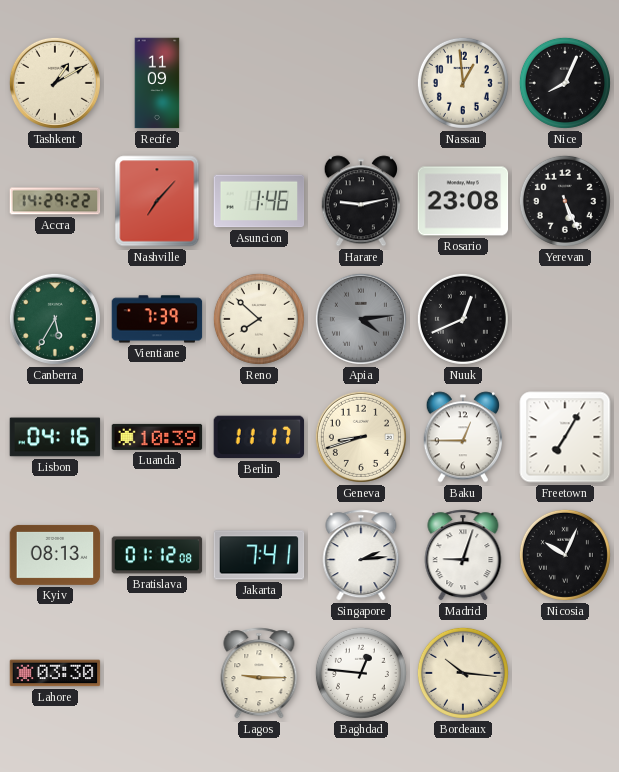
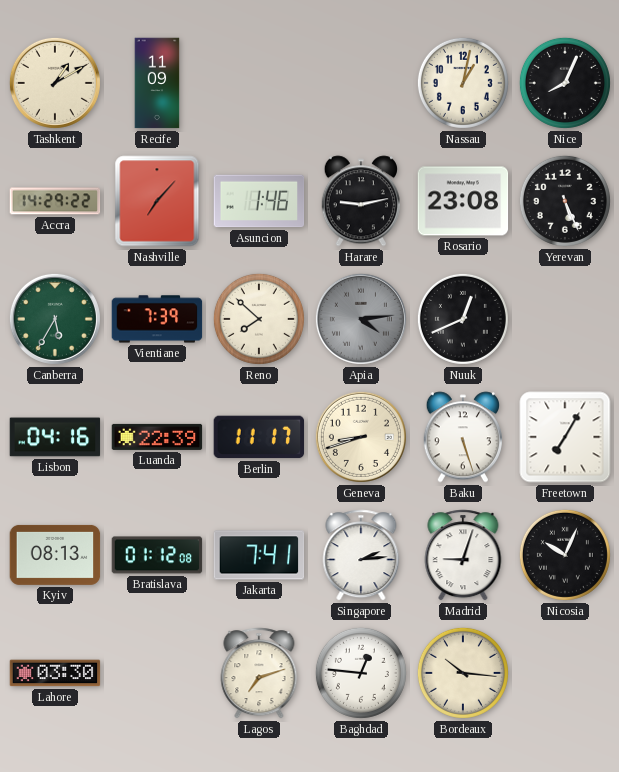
Nassau: 12:59 -> 1:02 (463, 83)
Luanda: 10:39 -> 22:39 (157, 437)
Baku: 12:45 -> 5:27 (462, 437)
Lagos: 9:15 -> 7:12 (259, 673)
